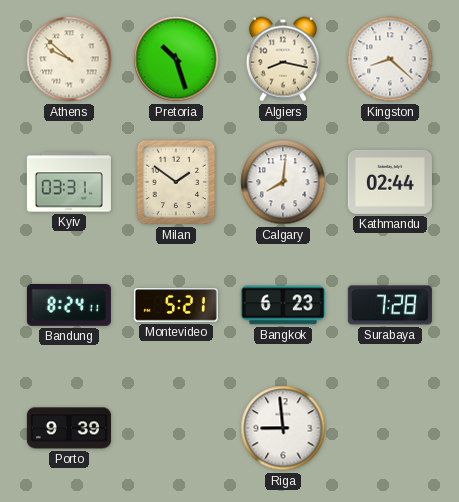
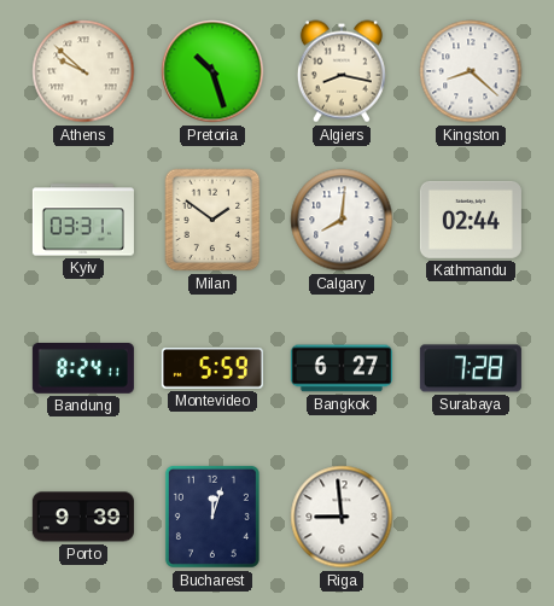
Montevideo: 5:21 -> 5:59 (212, 368)
Bangkok: 6:23 -> 6:27 (342, 368)
Bucharest: none -> 12:03 (212, 517)
